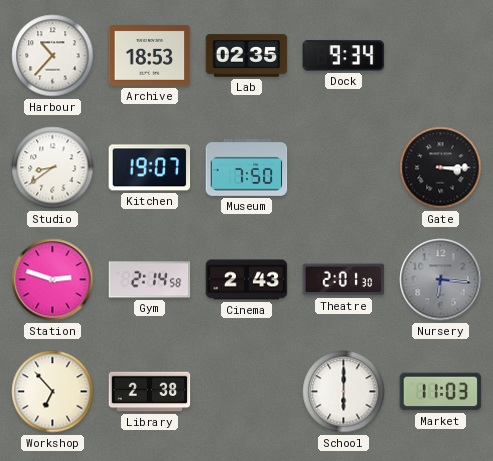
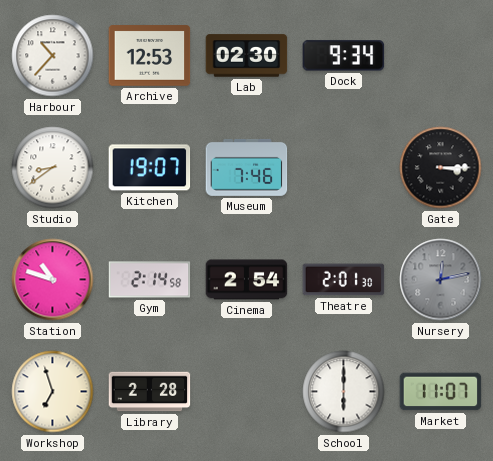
Archive: 18:53 -> 12:53 (150, 56)
Lab: 02:35 -> 02:30 (247, 56)
Museum: 7:50 -> 7:46 (247, 167)
Station: 2:48 -> 10:48 (53, 280)
Cinema: 2:43 -> 2:54 (247, 280)
Nursery: 6:16 -> 12:13 (441, 280)
Workshop: 6:53 -> 6:57 (53, 392)
Library: 2:38 -> 2:28 (150, 392)
Market: 11:03 -> 11:07 (441, 392)
